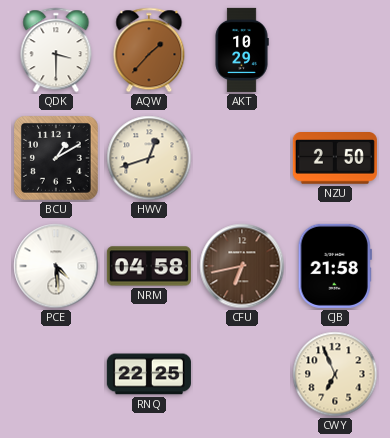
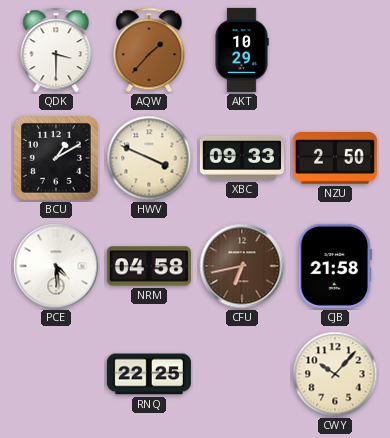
HWV: 12:42 -> 3:49 (149, 158)
XBC: none -> 09:33 (242, 158)
CWY: 6:56 -> 10:07 (335, 374)
